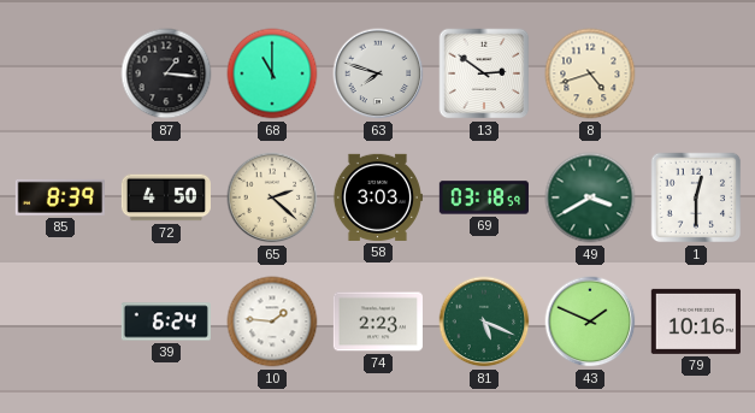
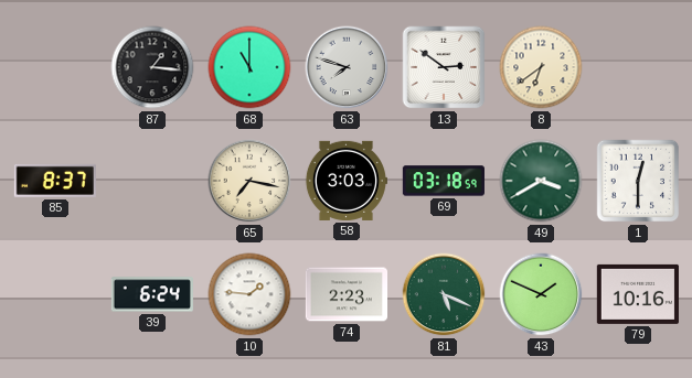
8: 4:42 -> 6:39 (541, 67)
85: 8:39 -> 8:37 (55, 181)
72: 4:50 -> none (165, 197)
65: 2:22 -> 7:17 (249, 181)
